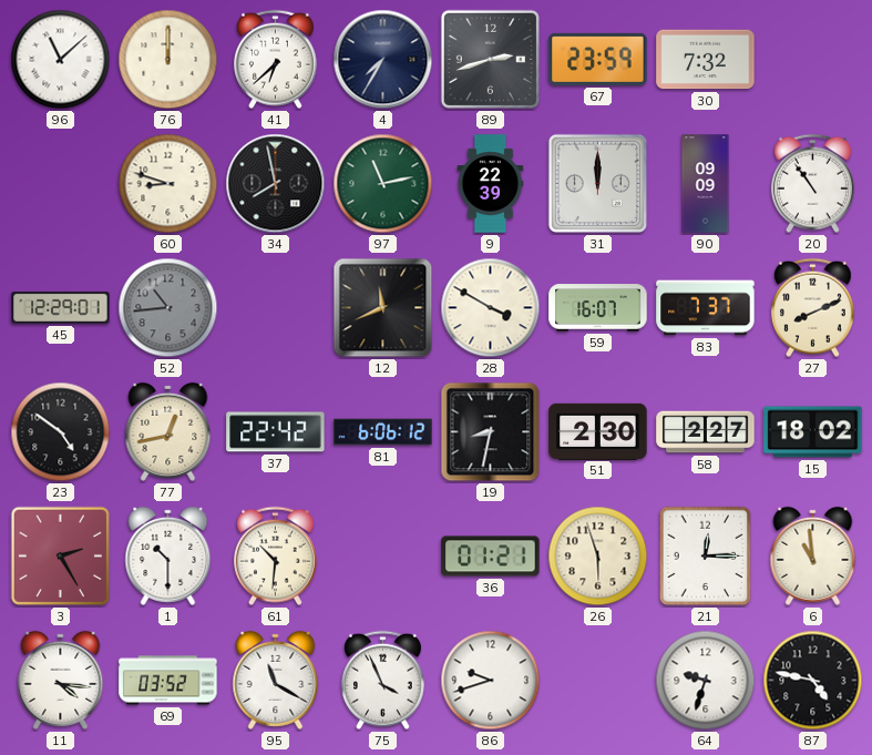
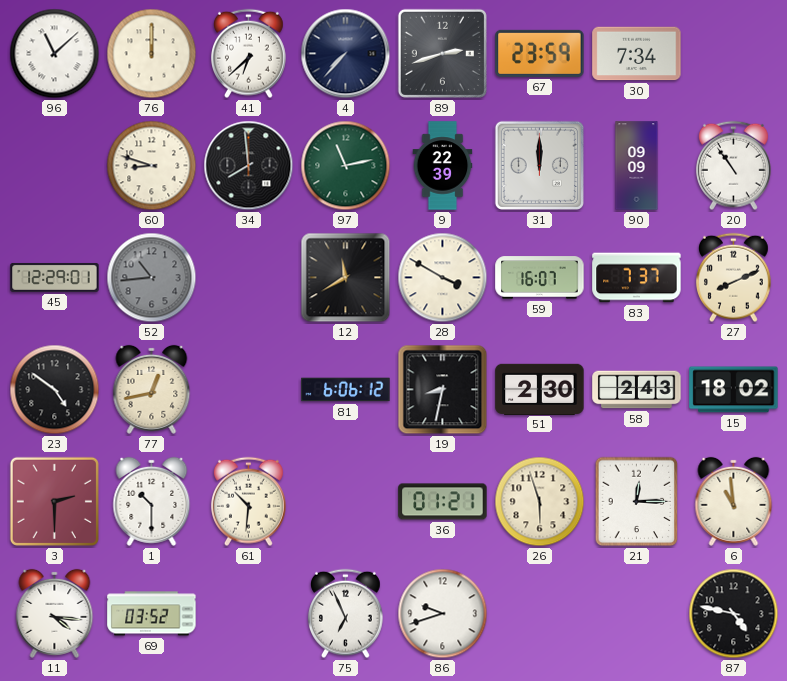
4: 7:35 -> 7:37 (346, 54)
30: 7:32 -> 7:34 (637, 54)
34: 7:58 -> 7:59 (249, 166)
12: 11:41 -> 11:40 (346, 278)
37: 22:42 -> none (276, 432)
58: 2:27 -> 2:43 (637, 390)
3: 2:25 -> 2:30 (54, 501)
95: 11:20 -> none (276, 680)
75: 3:56 -> 6:56 (346, 614)
64: 9:33 -> none (706, 681)
